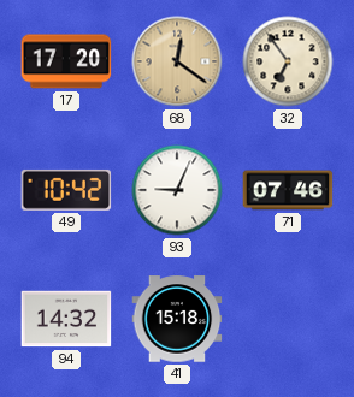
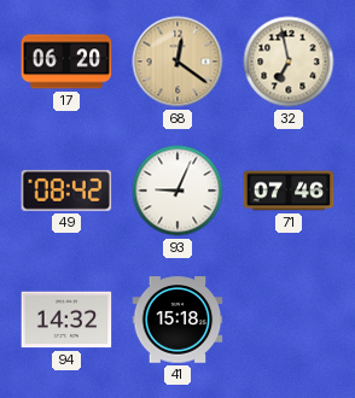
17: 17:20 -> 06:20 (66, 62)
32: 6:54 -> 6:58 (289, 62)
49: 10:42 -> 08:42 (66, 191)
